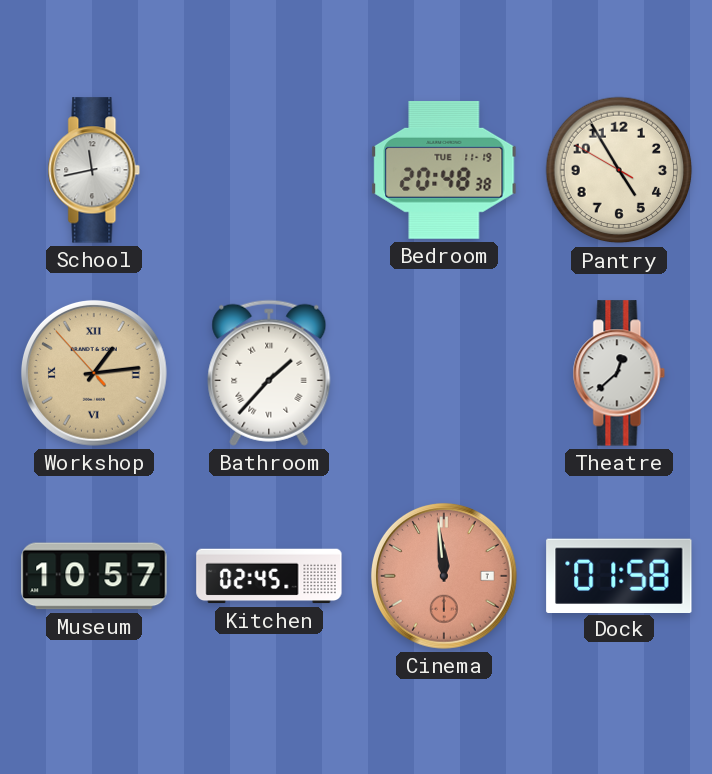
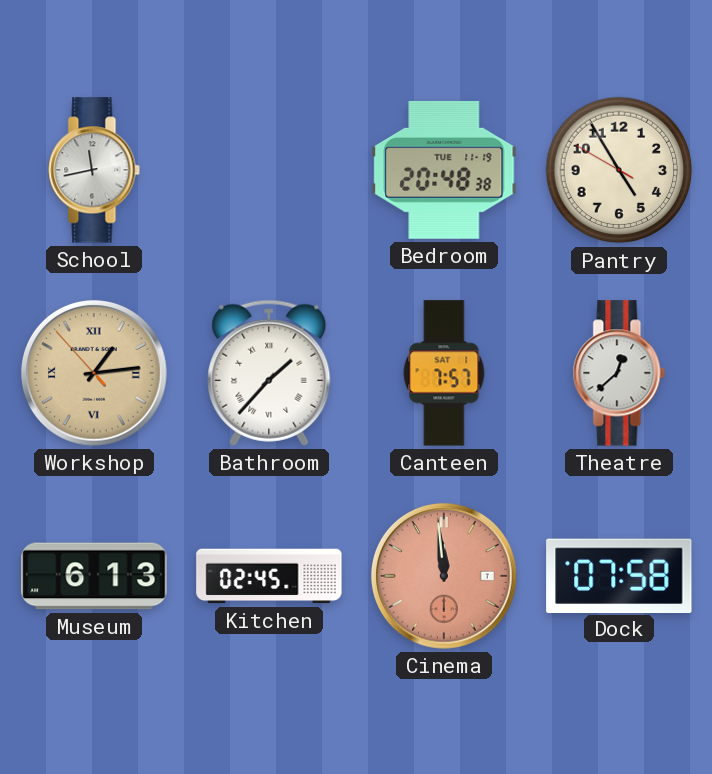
Canteen: none -> 7:57 (444, 373)
Museum: 10:57 -> 6:13 (94, 576)
Dock: 01:58 -> 07:58 (619, 575)
